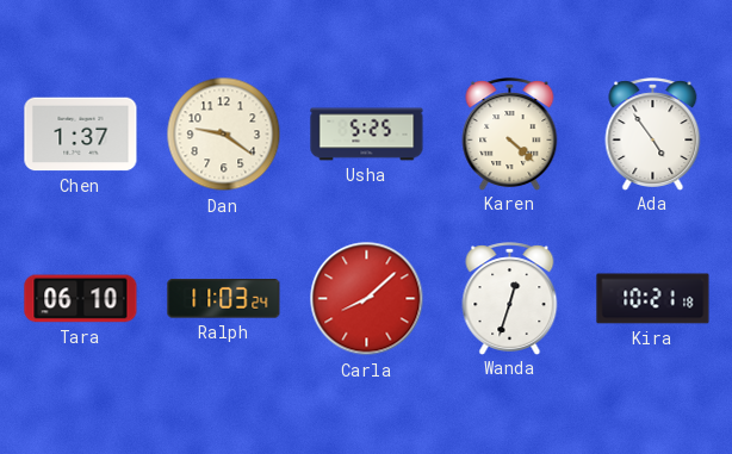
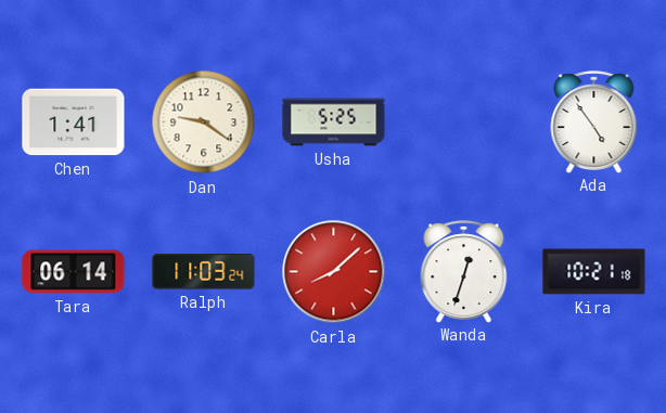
Chen: 1:37 -> 1:41 (74, 122)
Karen: 4:22 -> none (510, 133)
Tara: 06:10 -> 06:14 (74, 272)
